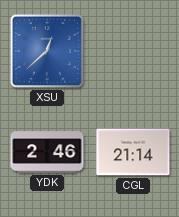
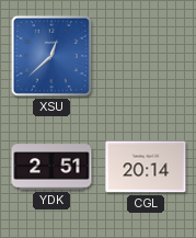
YDK: 2:46 -> 2:51 (51, 167)
CGL: 21:14 -> 20:14 (146, 167)
